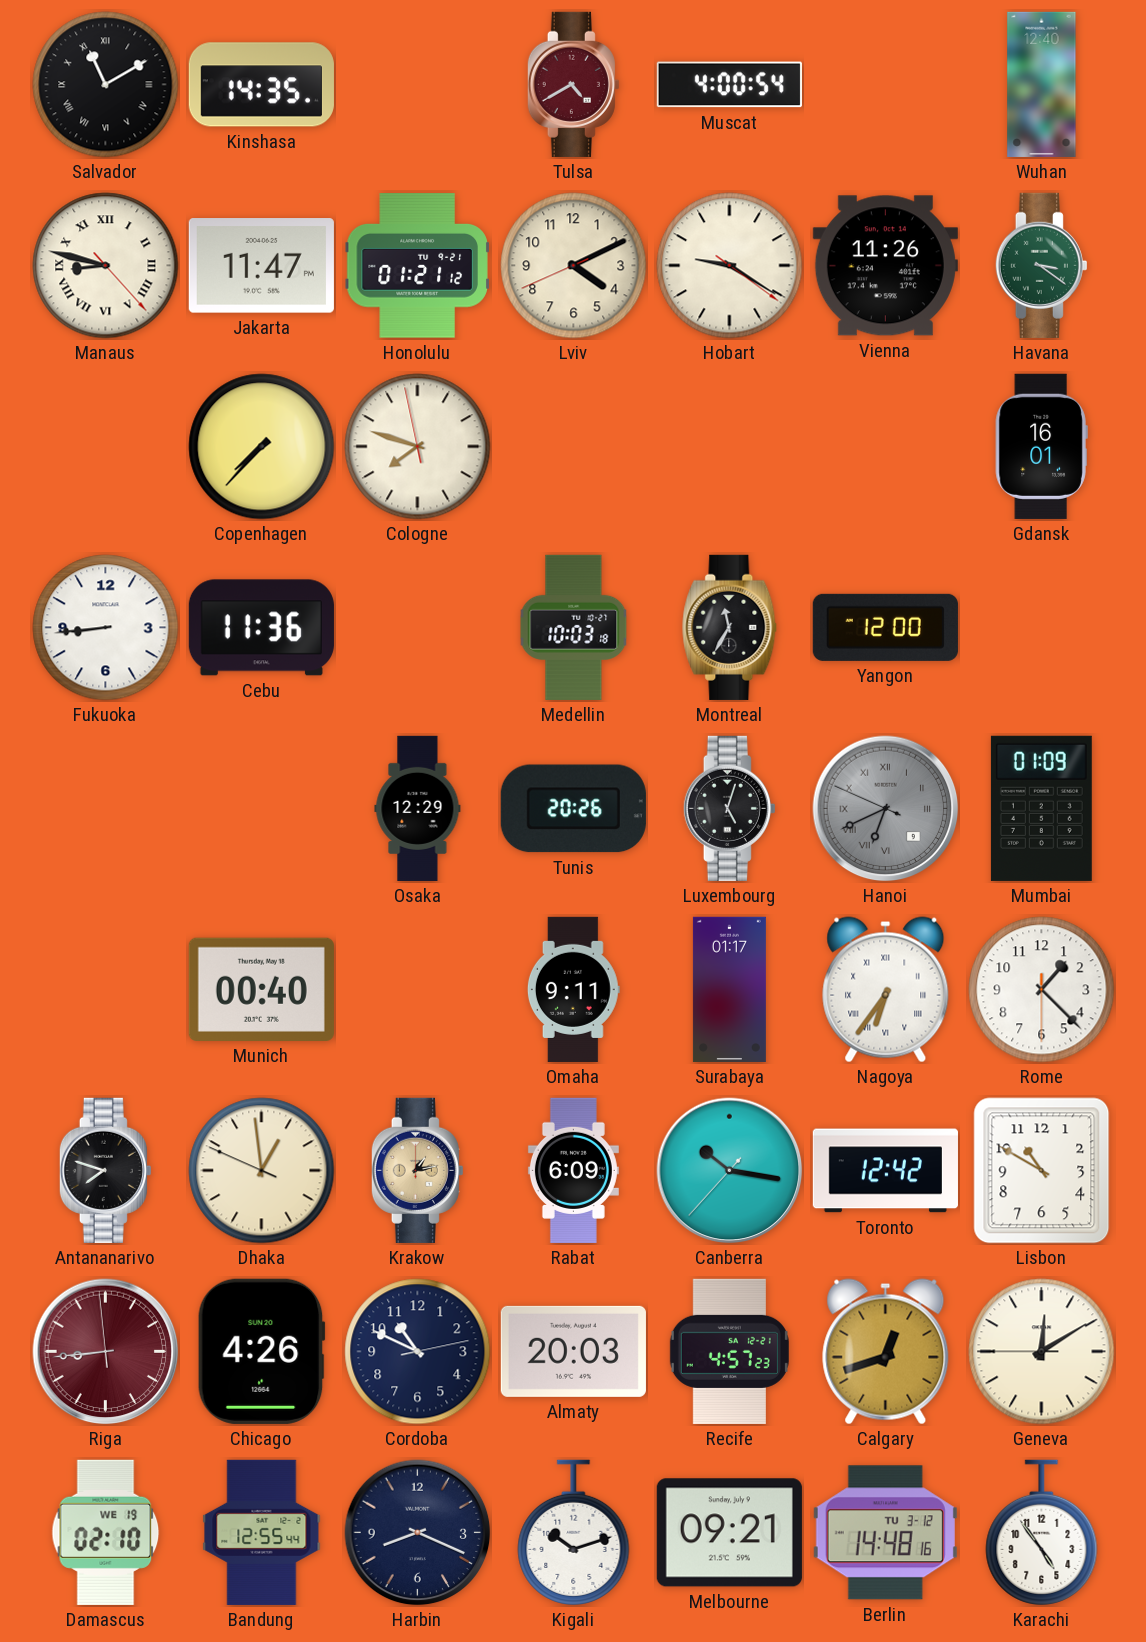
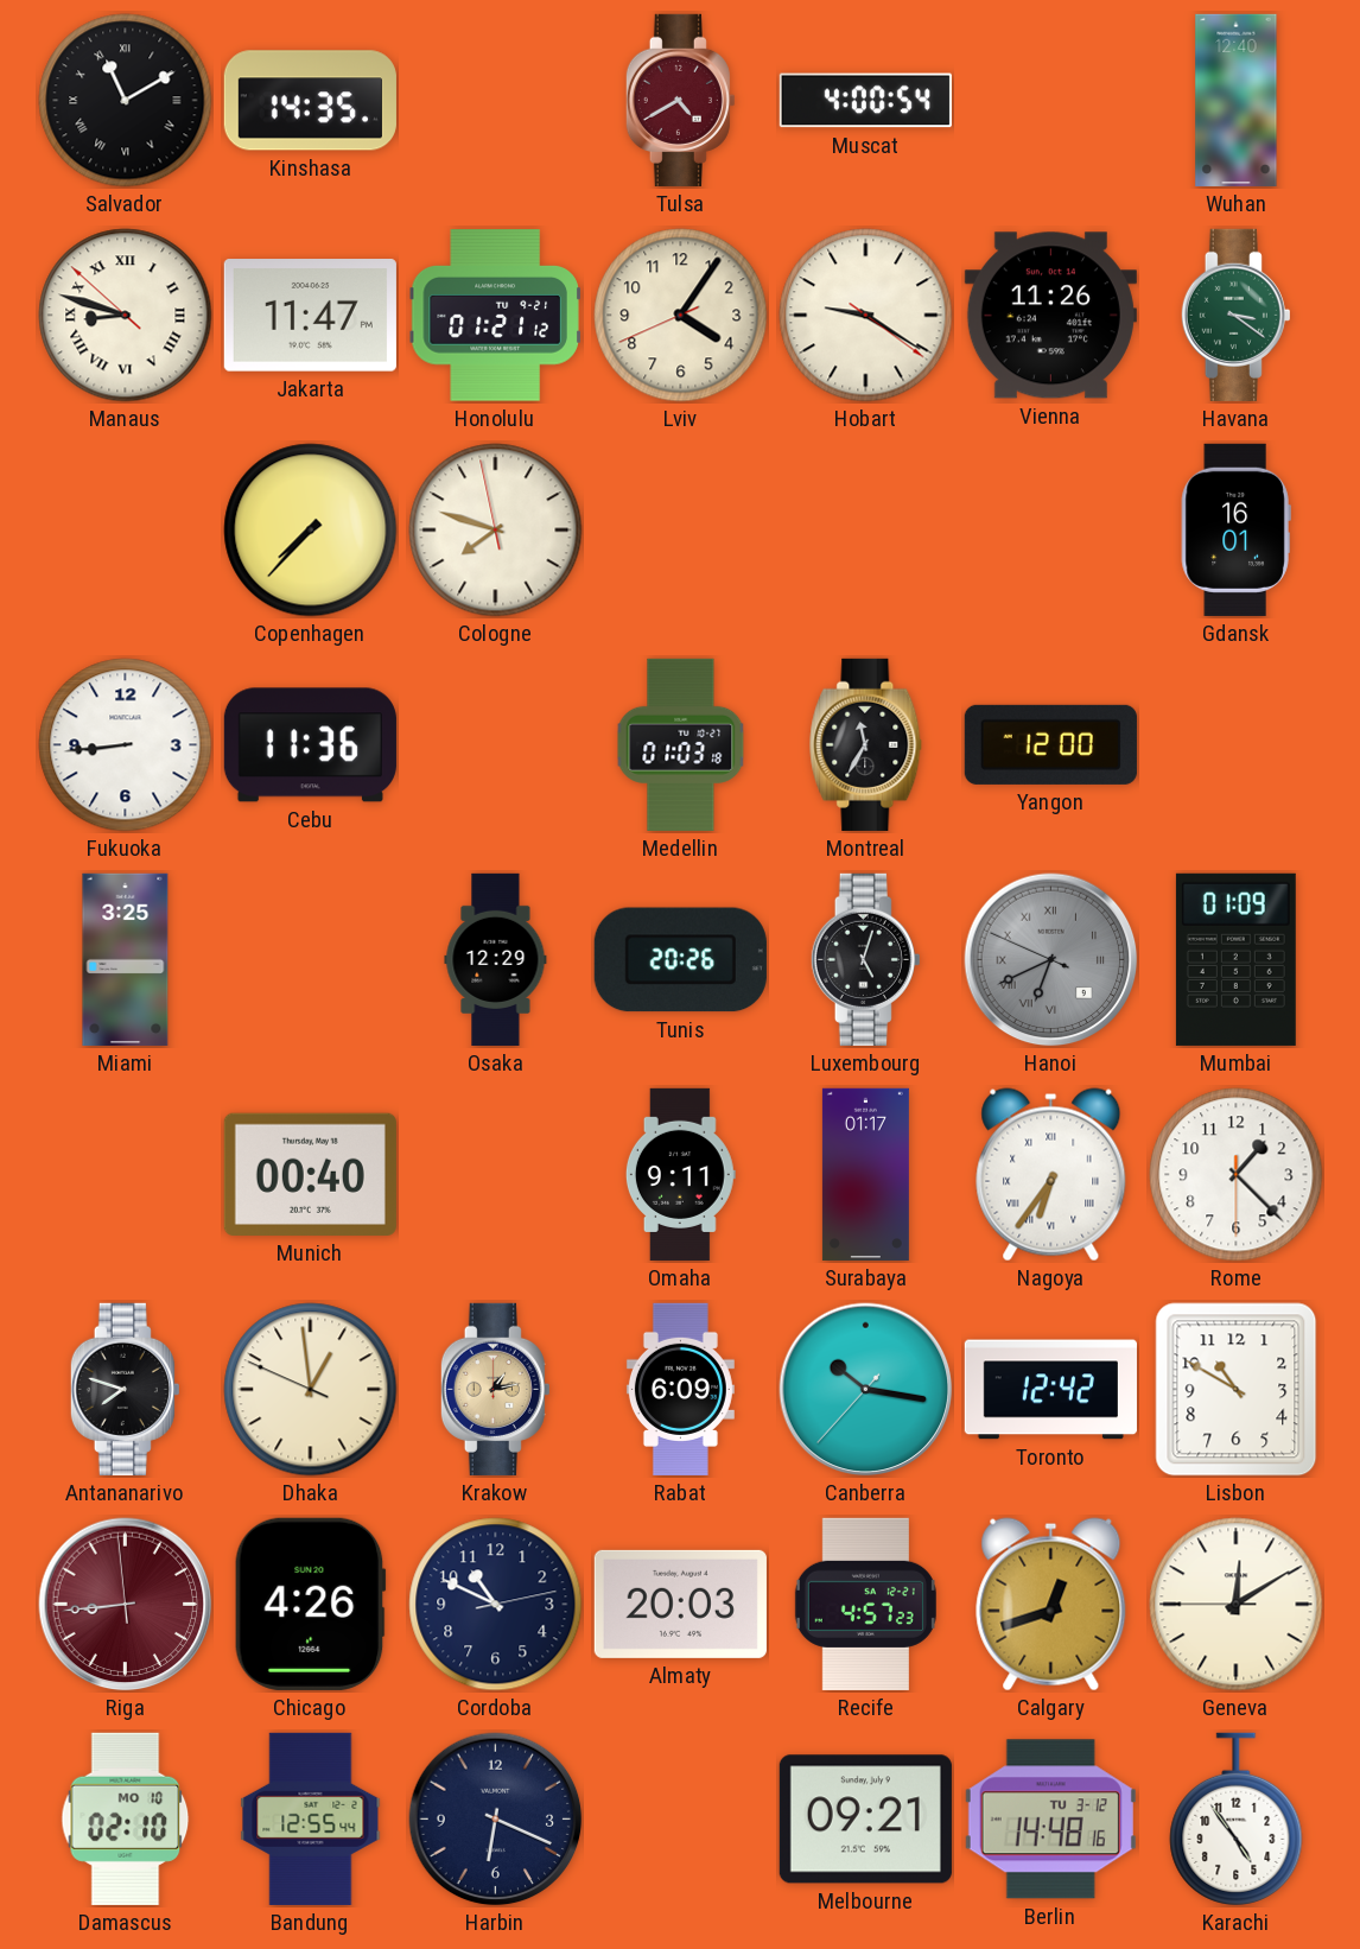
Manaus: 8:47:23 -> 8:47:52 (126, 316)
Lviv: 4:10 -> 4:05 (681, 316)
Medellin: 10:03 -> 01:03 (681, 744)
Miami: none -> 3:25 (126, 959)
Damascus date: WE 19 -> MO 10 (126, 1818)
Harbin: 8:19 -> 6:19 (496, 1820)
Kigali: 10:12 -> none (574, 1532)
